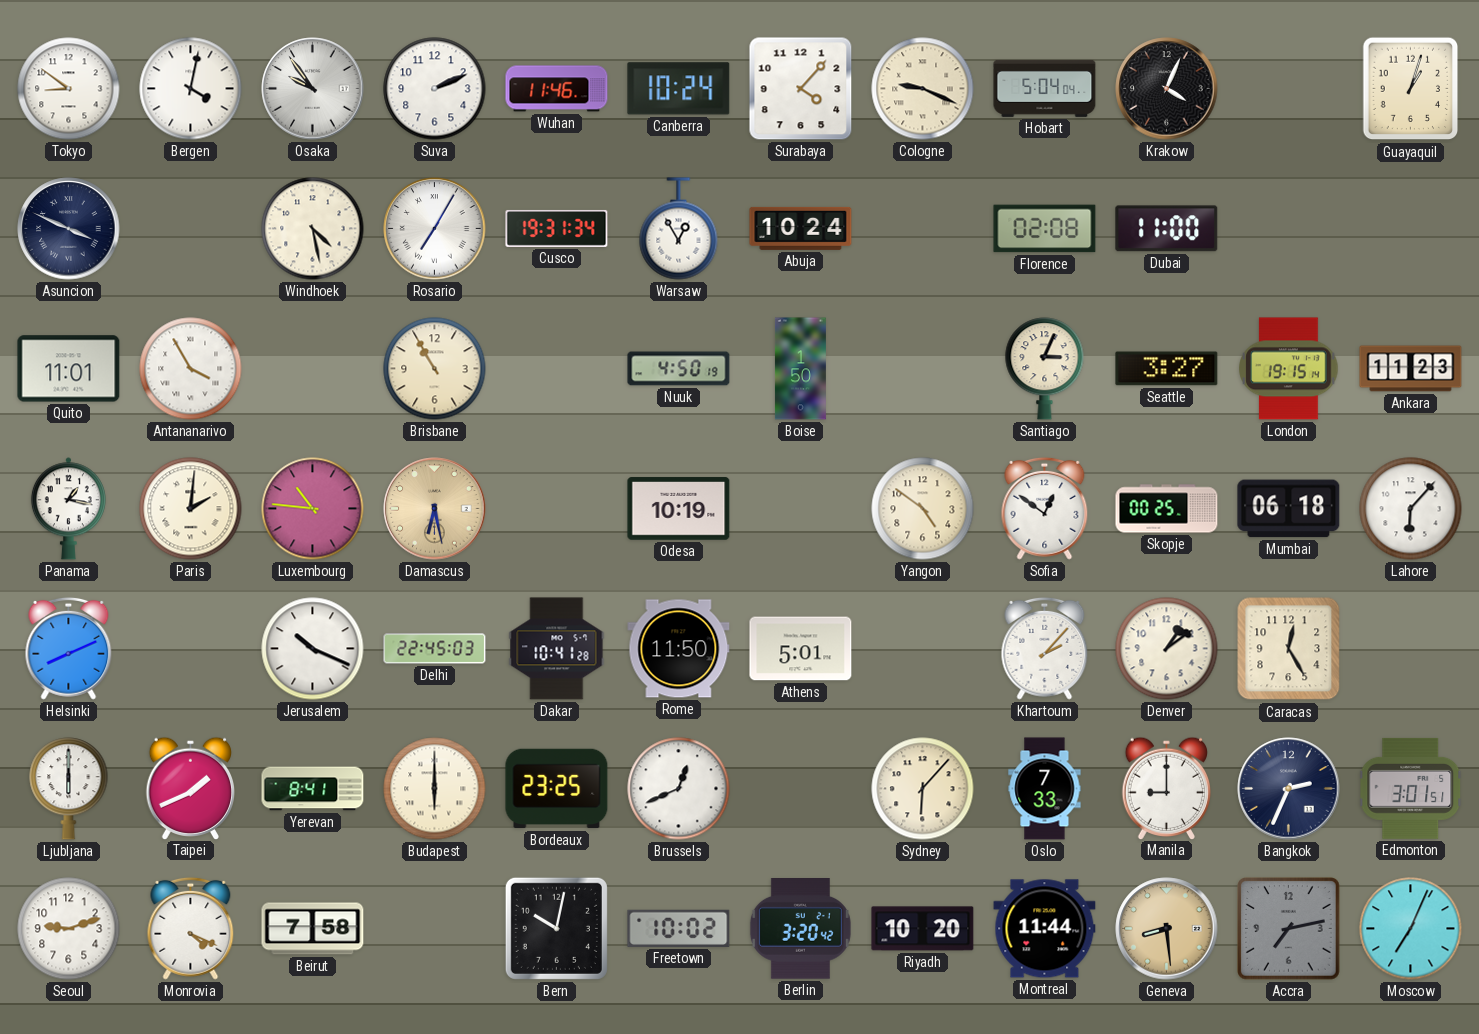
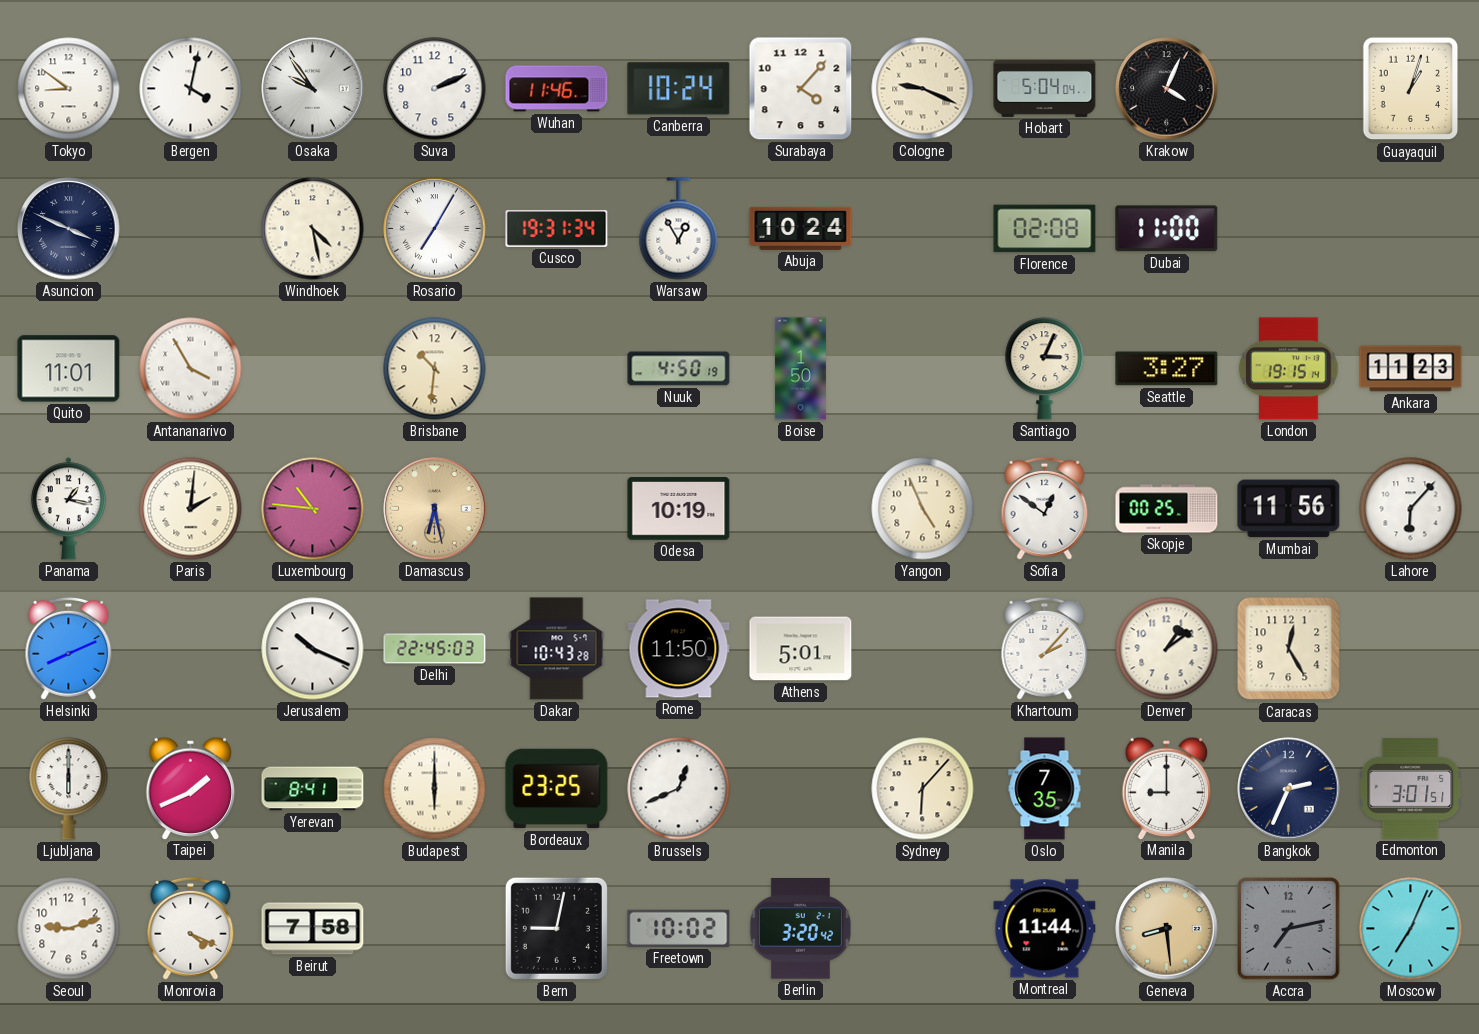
Brisbane: 10:55 -> 10:31 (435, 369)
Yangon: 4:51 -> 4:56 (923, 509)
Mumbai: 06:18 -> 11:56 (1289, 509)
Dakar: 10:41 -> 10:43 (557, 649)
Oslo: 7:33 -> 7:35 (1045, 789)
Bern: 10:02 -> 9:02 (556, 928)
Riyadh: 10:20 -> none (923, 929)
